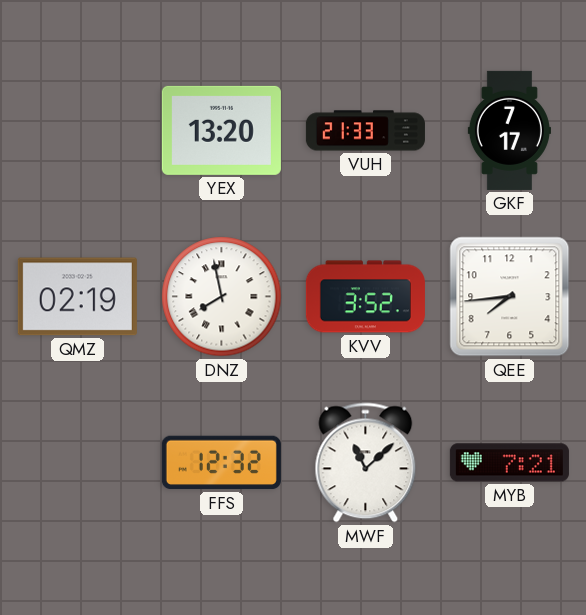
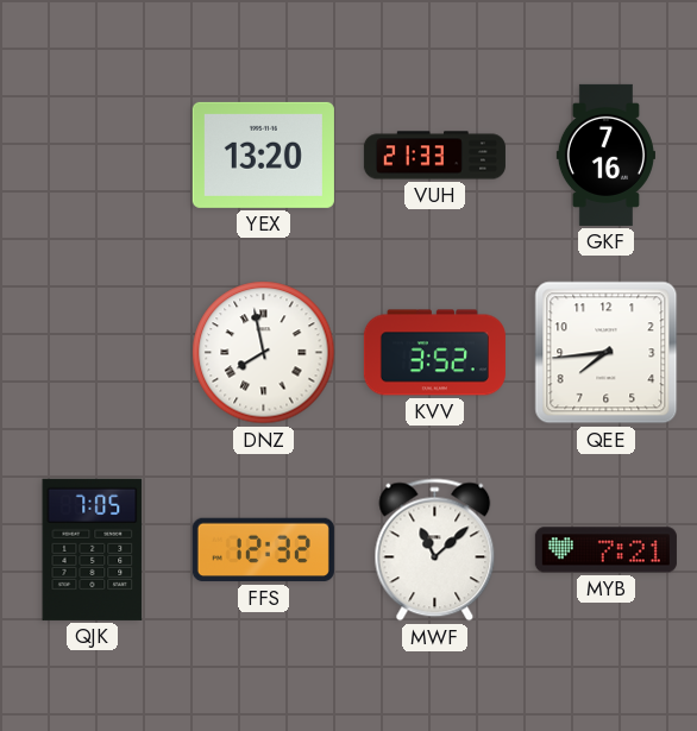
GKF: 7:17 -> 7:16 (605, 155)
QMZ: 02:19 -> none (77, 297)
QJK: none -> 7:05 (93, 549)
